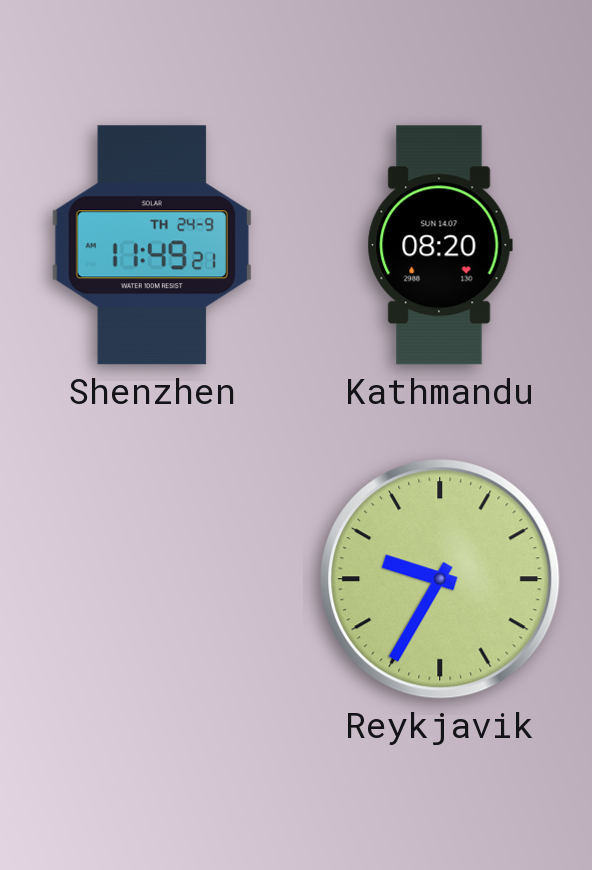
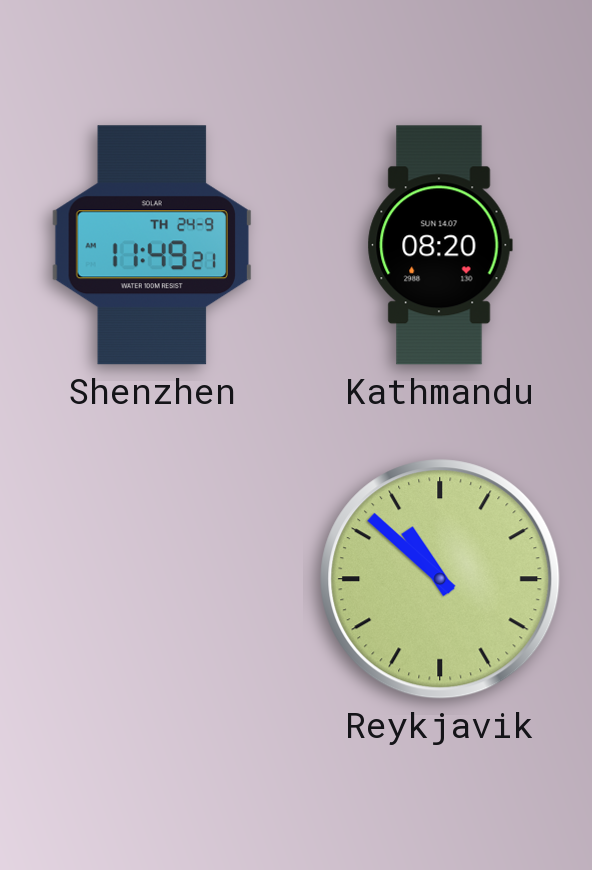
Reykjavik: 9:35 -> 10:52 (440, 579)
